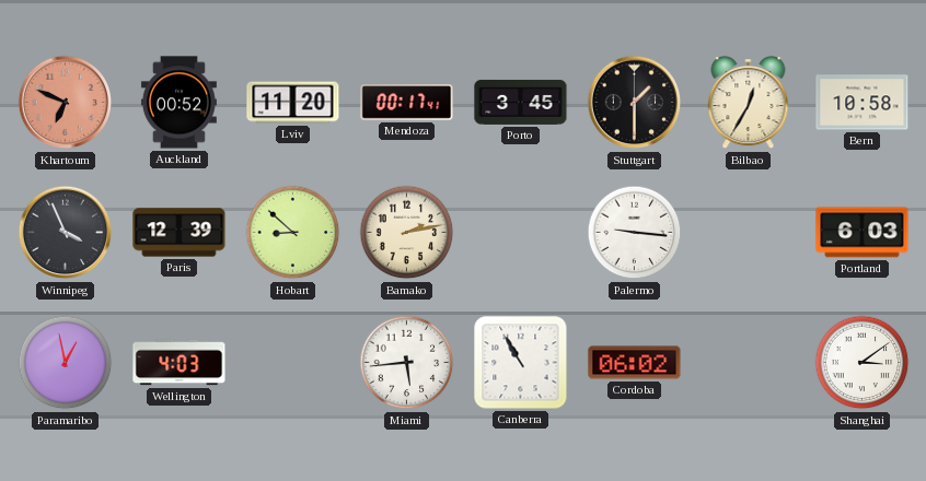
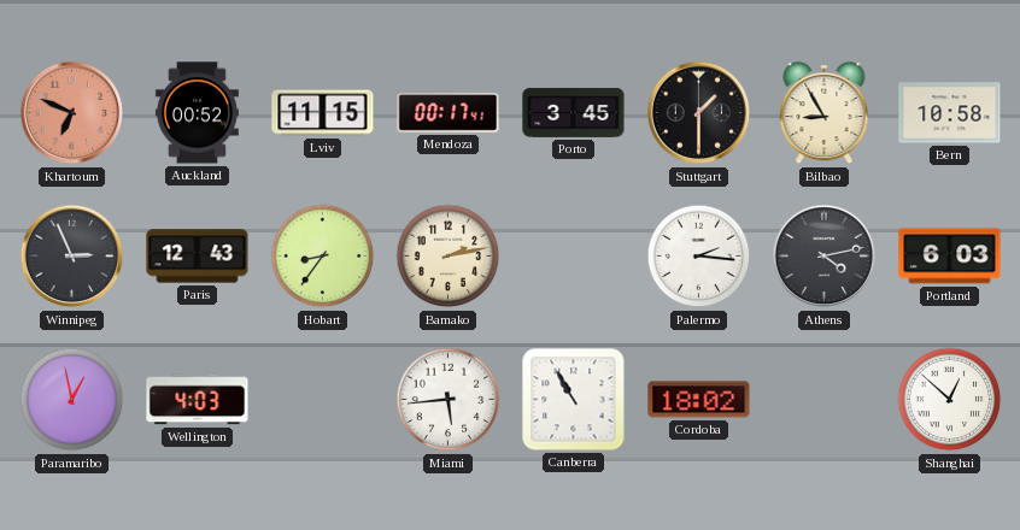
Lviv: 11:20 -> 11:15 (323, 113)
Bilbao: 12:35 -> 8:55 (825, 114)
Winnipeg: 3:56 -> 2:56 (72, 257)
Paris: 12:39 -> 12:43 (198, 257)
Hobart: 8:52 -> 8:36 (323, 257)
Palermo: 9:16 -> 2:16 (699, 257)
Athens: none -> 4:13 (825, 257)
Cordoba: 06:02 -> 18:02 (699, 400)
Shanghai: 3:09 -> 12:52 (950, 400)
